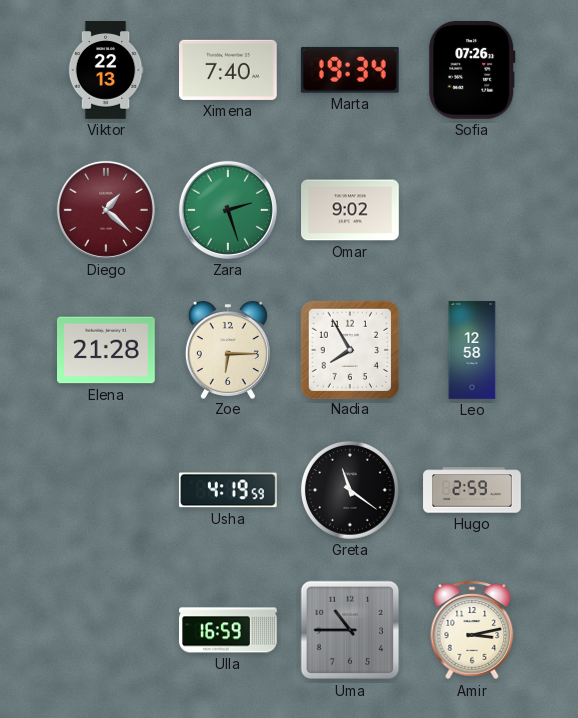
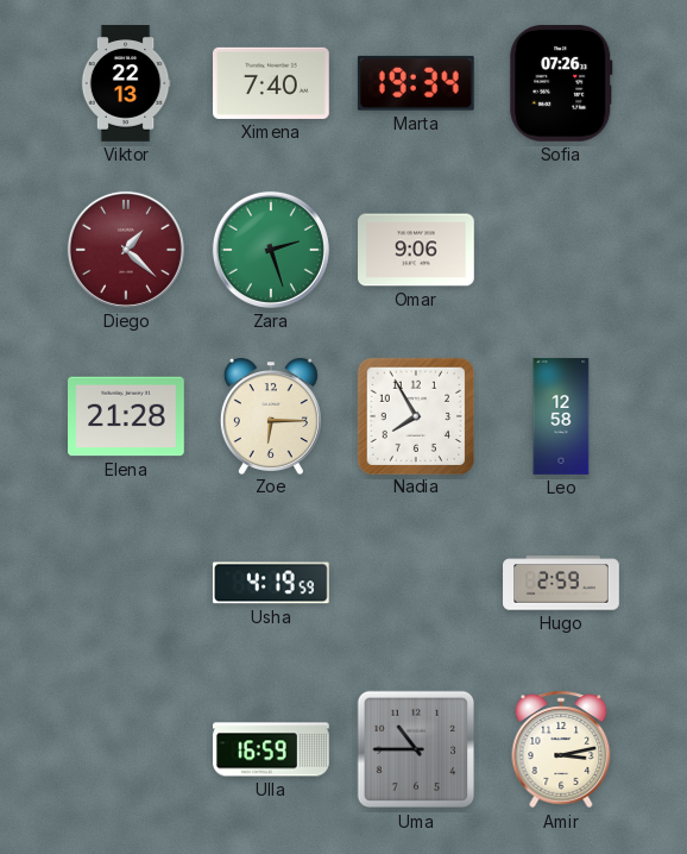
Omar: 9:02 -> 9:06 (417, 250)
Greta: 11:21 -> none (350, 490)
